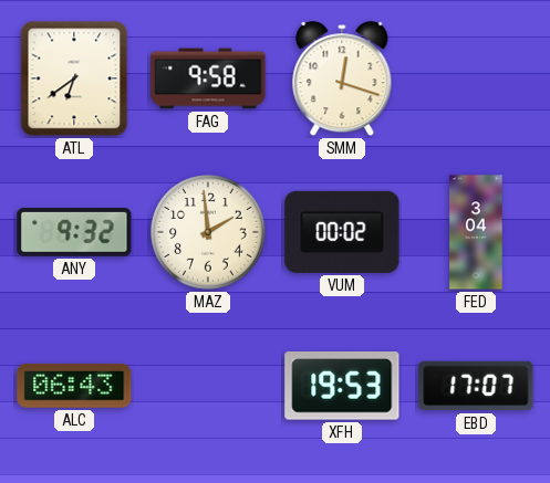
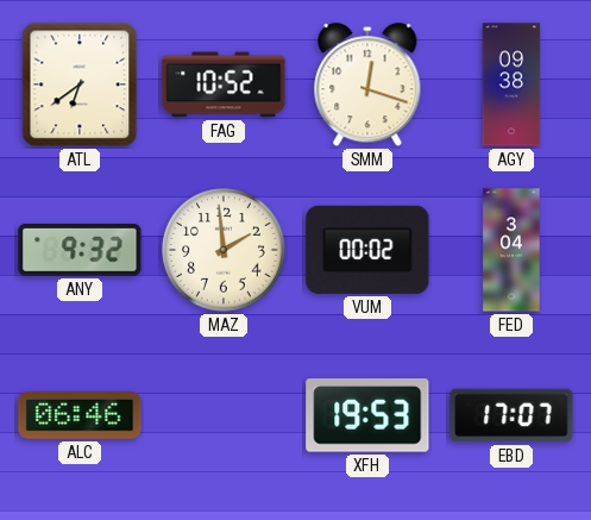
FAG: 9:58 -> 10:52 (224, 84)
AGY: none -> 09:38 (511, 84)
ALC: 06:43 -> 06:46 (80, 415)
